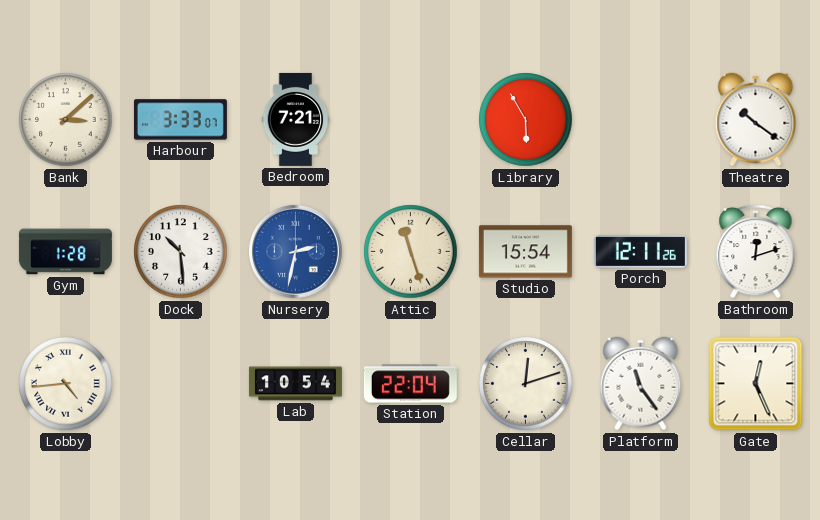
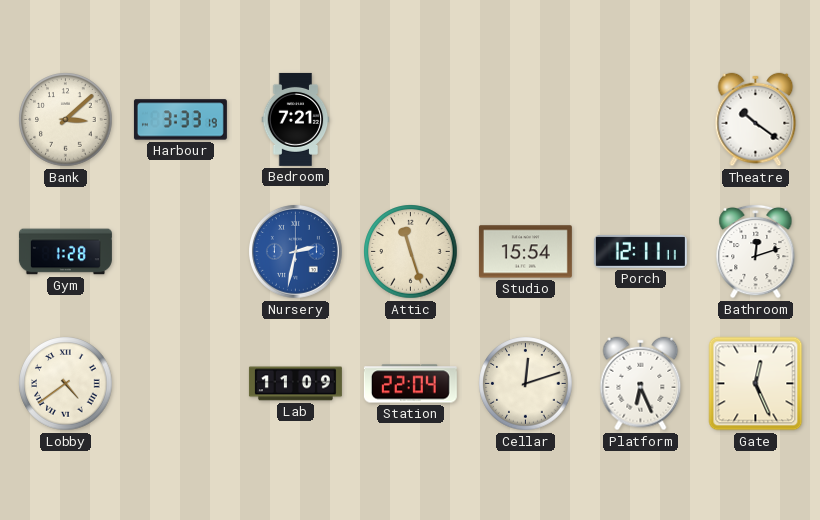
Harbour: 3:33:07 -> 3:33:19 (180, 120)
Library: 5:55 -> none (526, 120)
Dock: 10:29 -> none (181, 252)
Porch: 12:11:26 -> 12:11:11 (640, 251)
Lobby: 4:44 -> 4:39 (66, 384)
Lab: 10:54 -> 11:09 (295, 384)
Platform: 11:24 -> 6:26 (641, 384)
